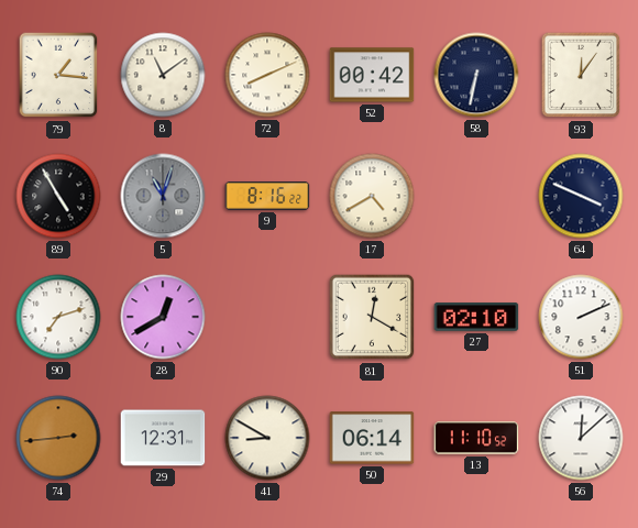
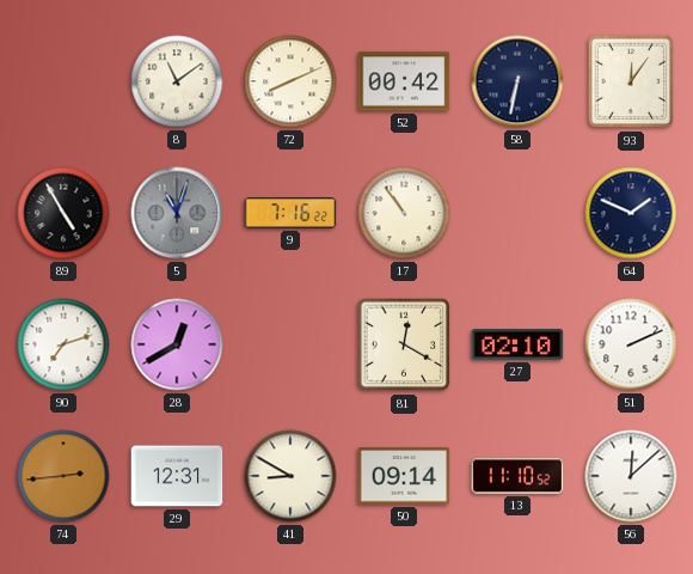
79: 1:16 -> none (58, 75)
9: 8:16 -> 7:16 (290, 213)
17: 4:40 -> 10:54 (404, 213)
64: 3:49 -> 1:49 (631, 213)
50: 06:14 -> 09:14 (404, 476)
